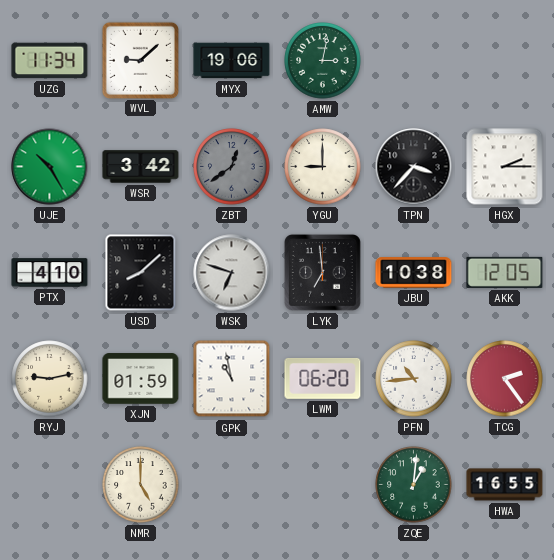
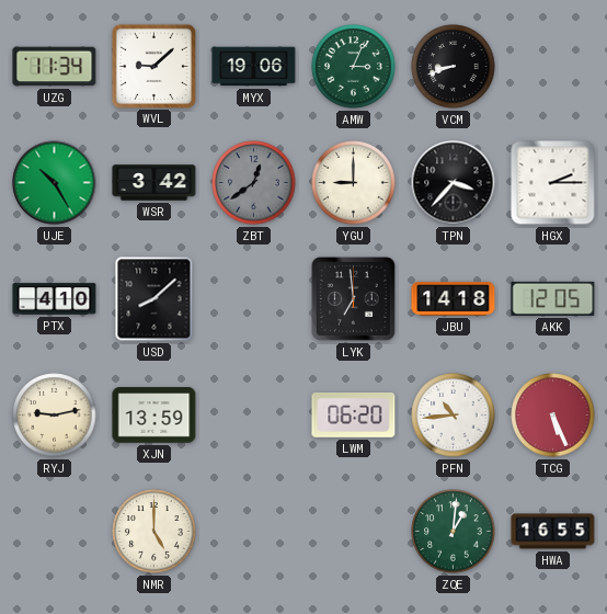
AMW: 3:02 -> 3:04 (354, 67)
VCM: none -> 8:42 (454, 67)
WSK: 6:48 -> none (232, 273)
JBU: 10:38 -> 14:18 (454, 299)
XJN: 01:59 -> 13:59 (154, 416)
GPK: 10:58 -> none (232, 379)
TCG: 2:24 -> 5:26 (553, 416)
